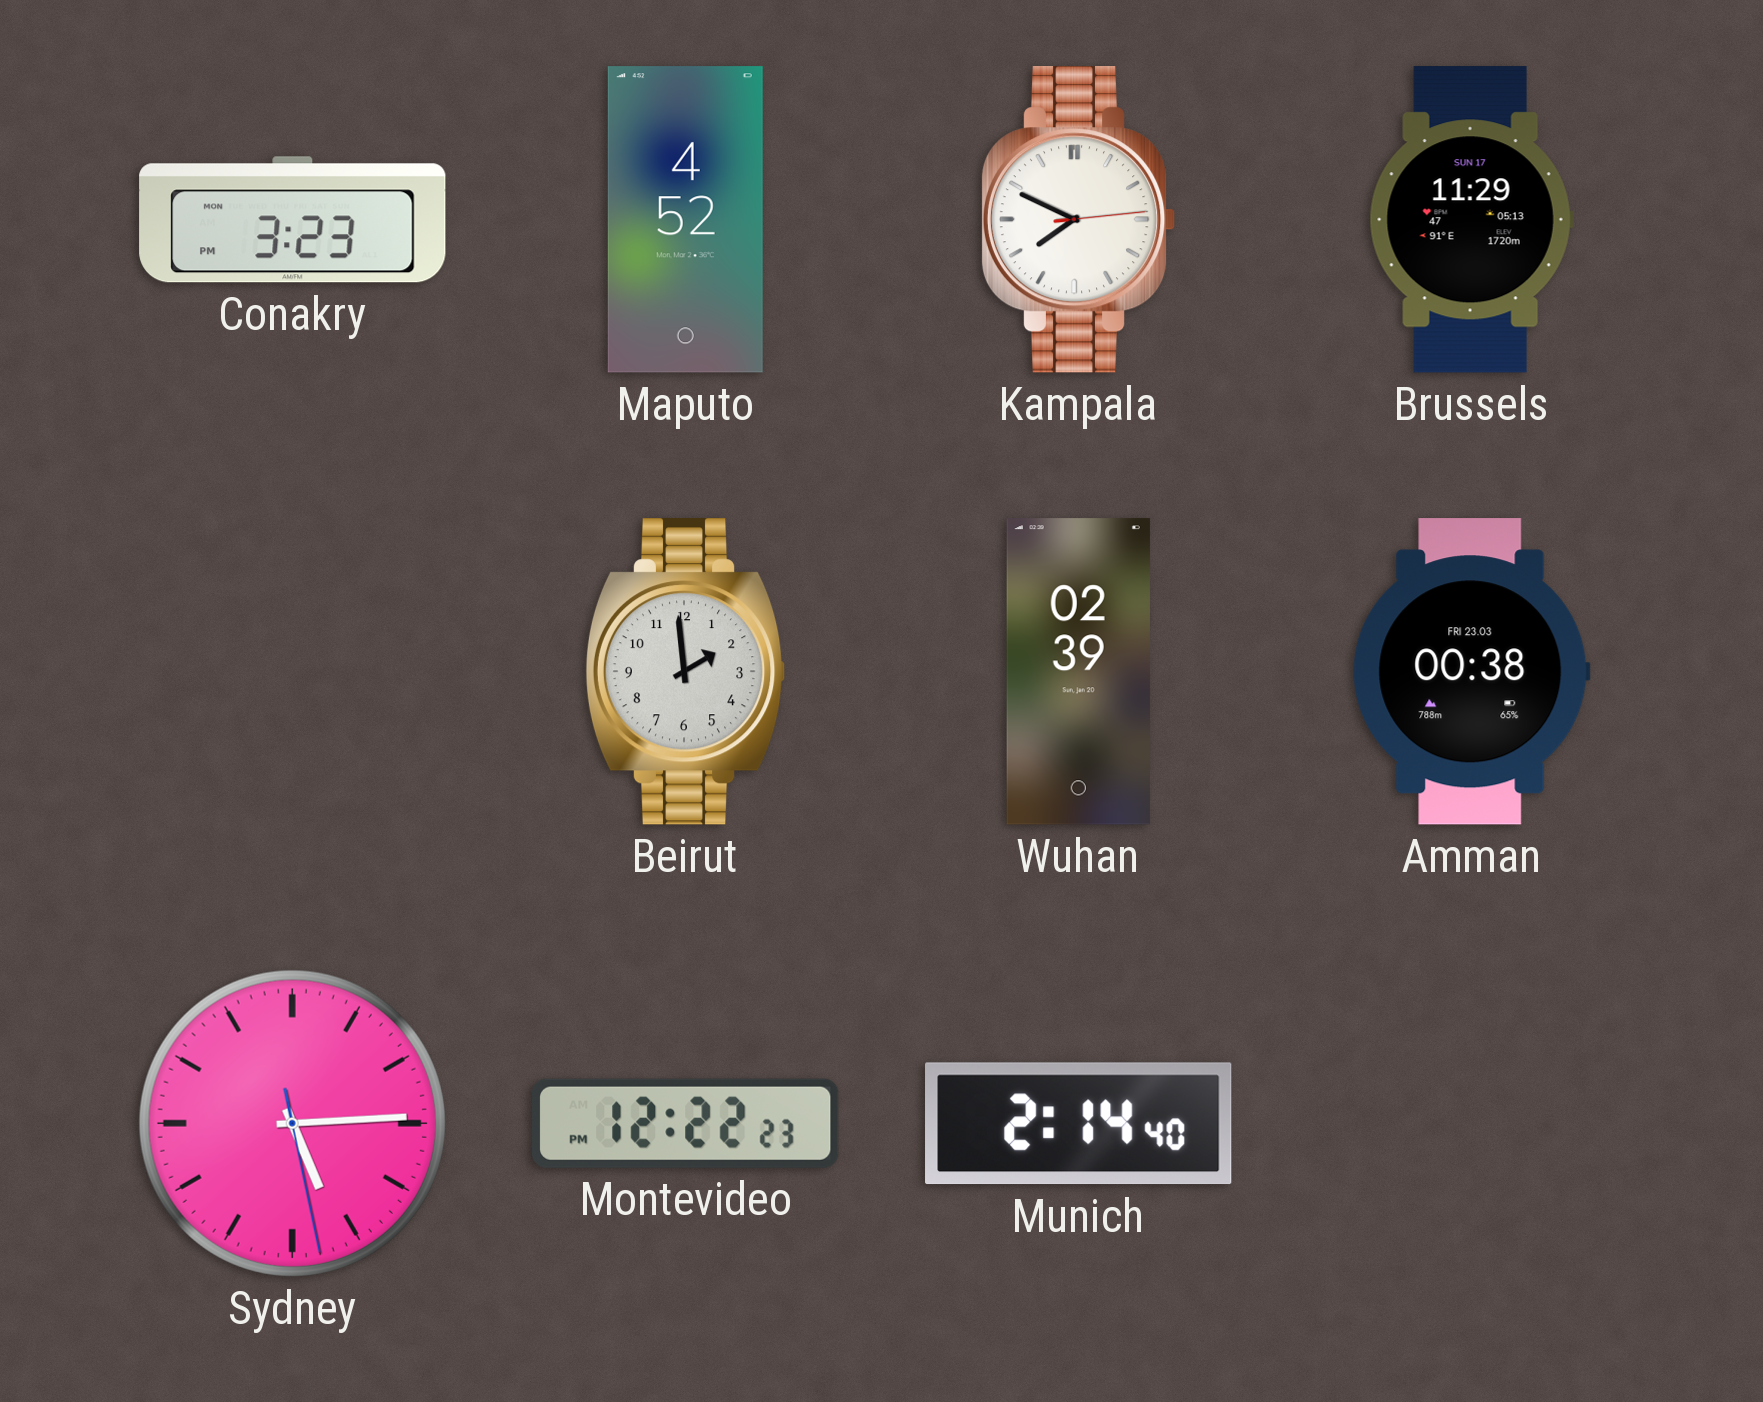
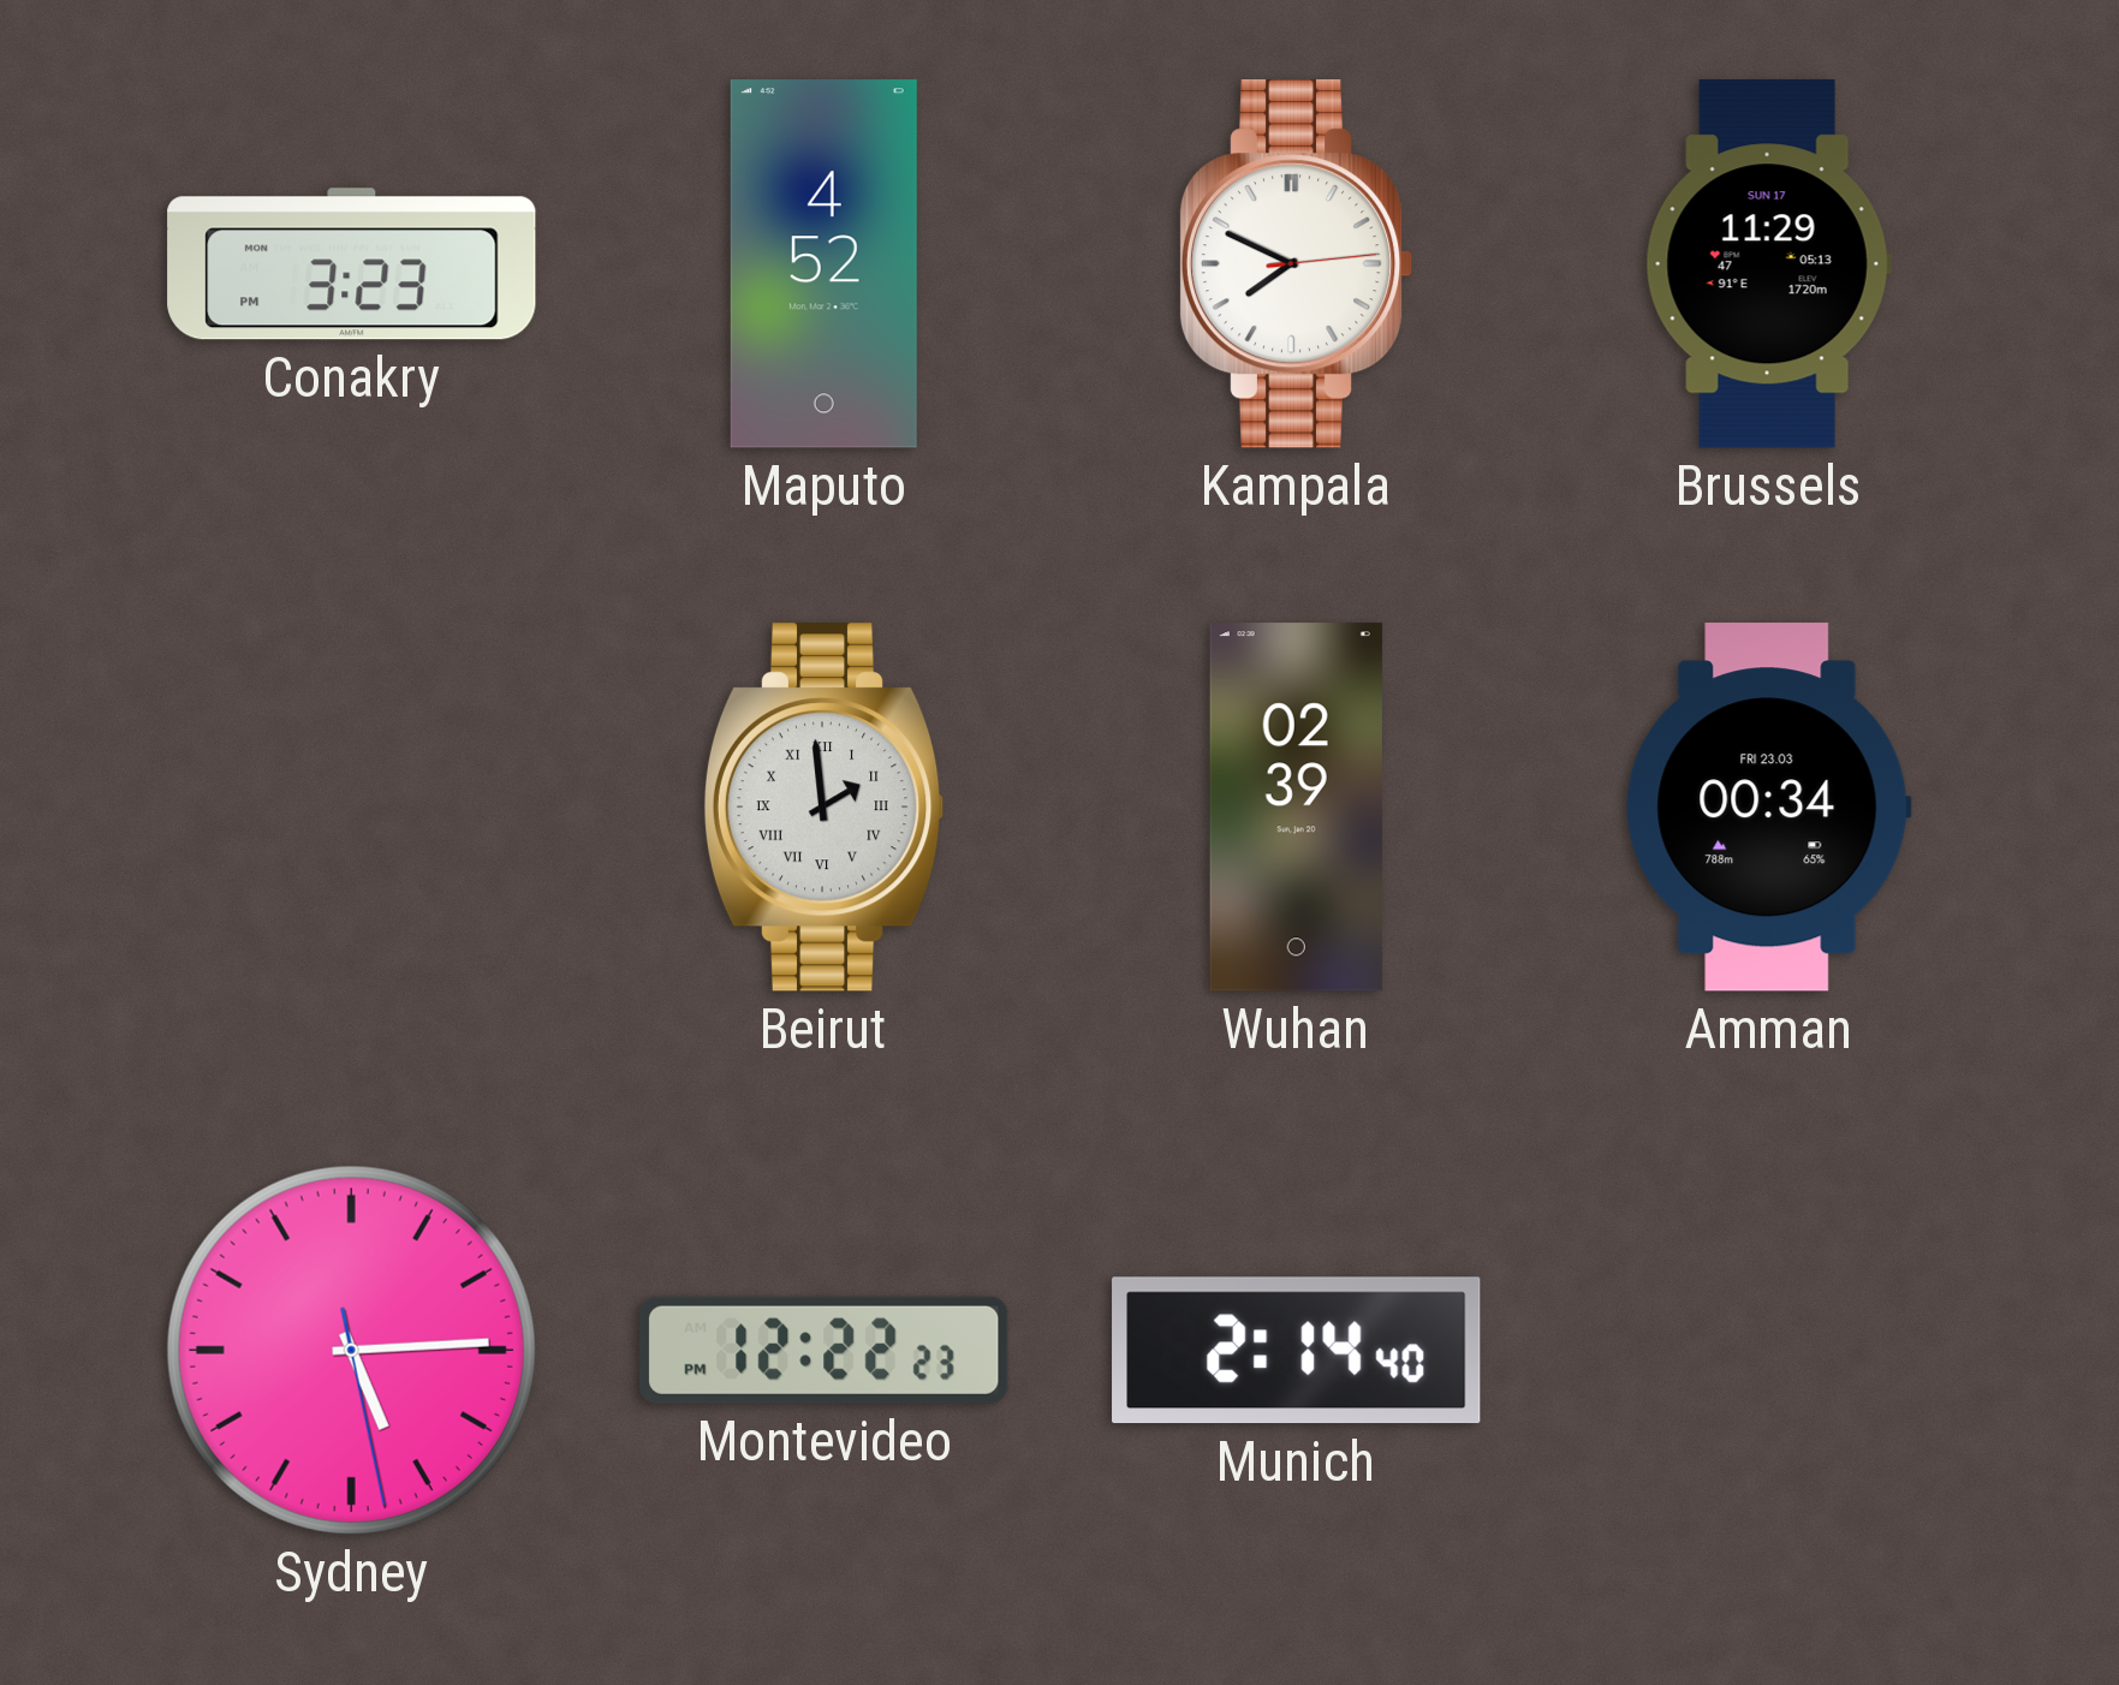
Beirut numerals: Arabic -> Roman (823, 808)
Amman: 00:38 -> 00:34 (1768, 808)
